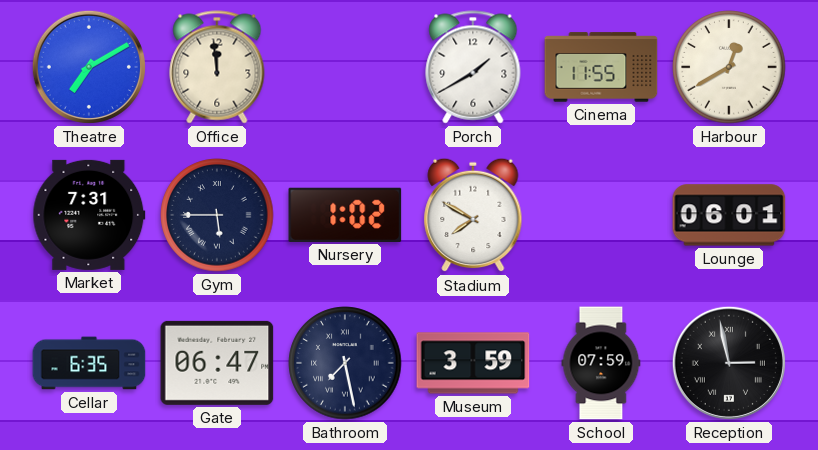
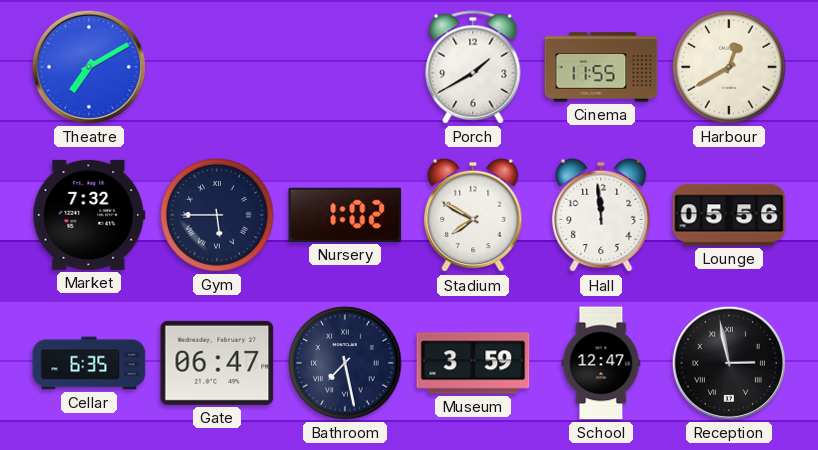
Office: 11:59 -> none (217, 67)
Market: 7:31 -> 7:32 (89, 215)
Hall: none -> 11:59 (601, 215)
Lounge: 06:01 -> 05:56 (729, 215)
School: 07:59 -> 12:47 (601, 363)
